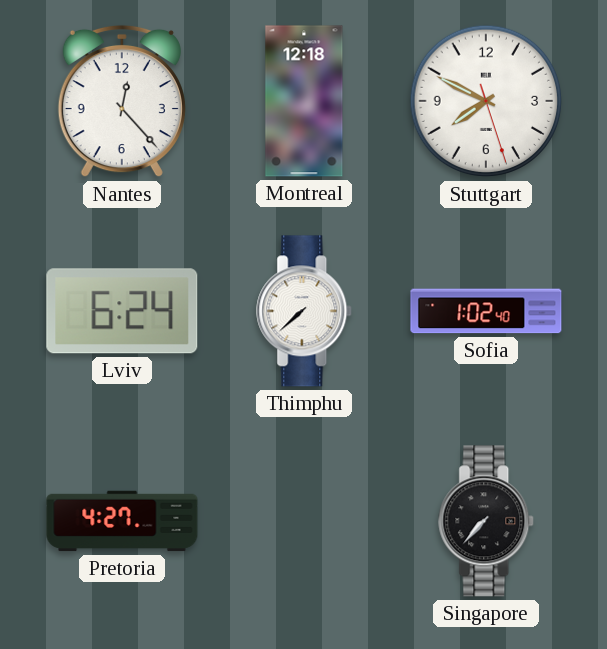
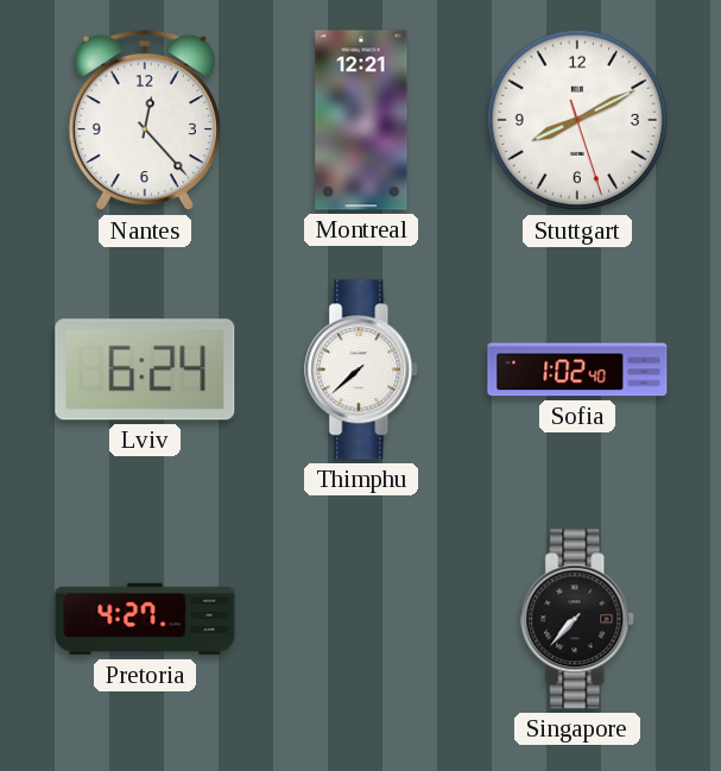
Montreal: 12:18 -> 12:21 (361, 120)
Stuttgart: 7:49 -> 8:10 (577, 120)
